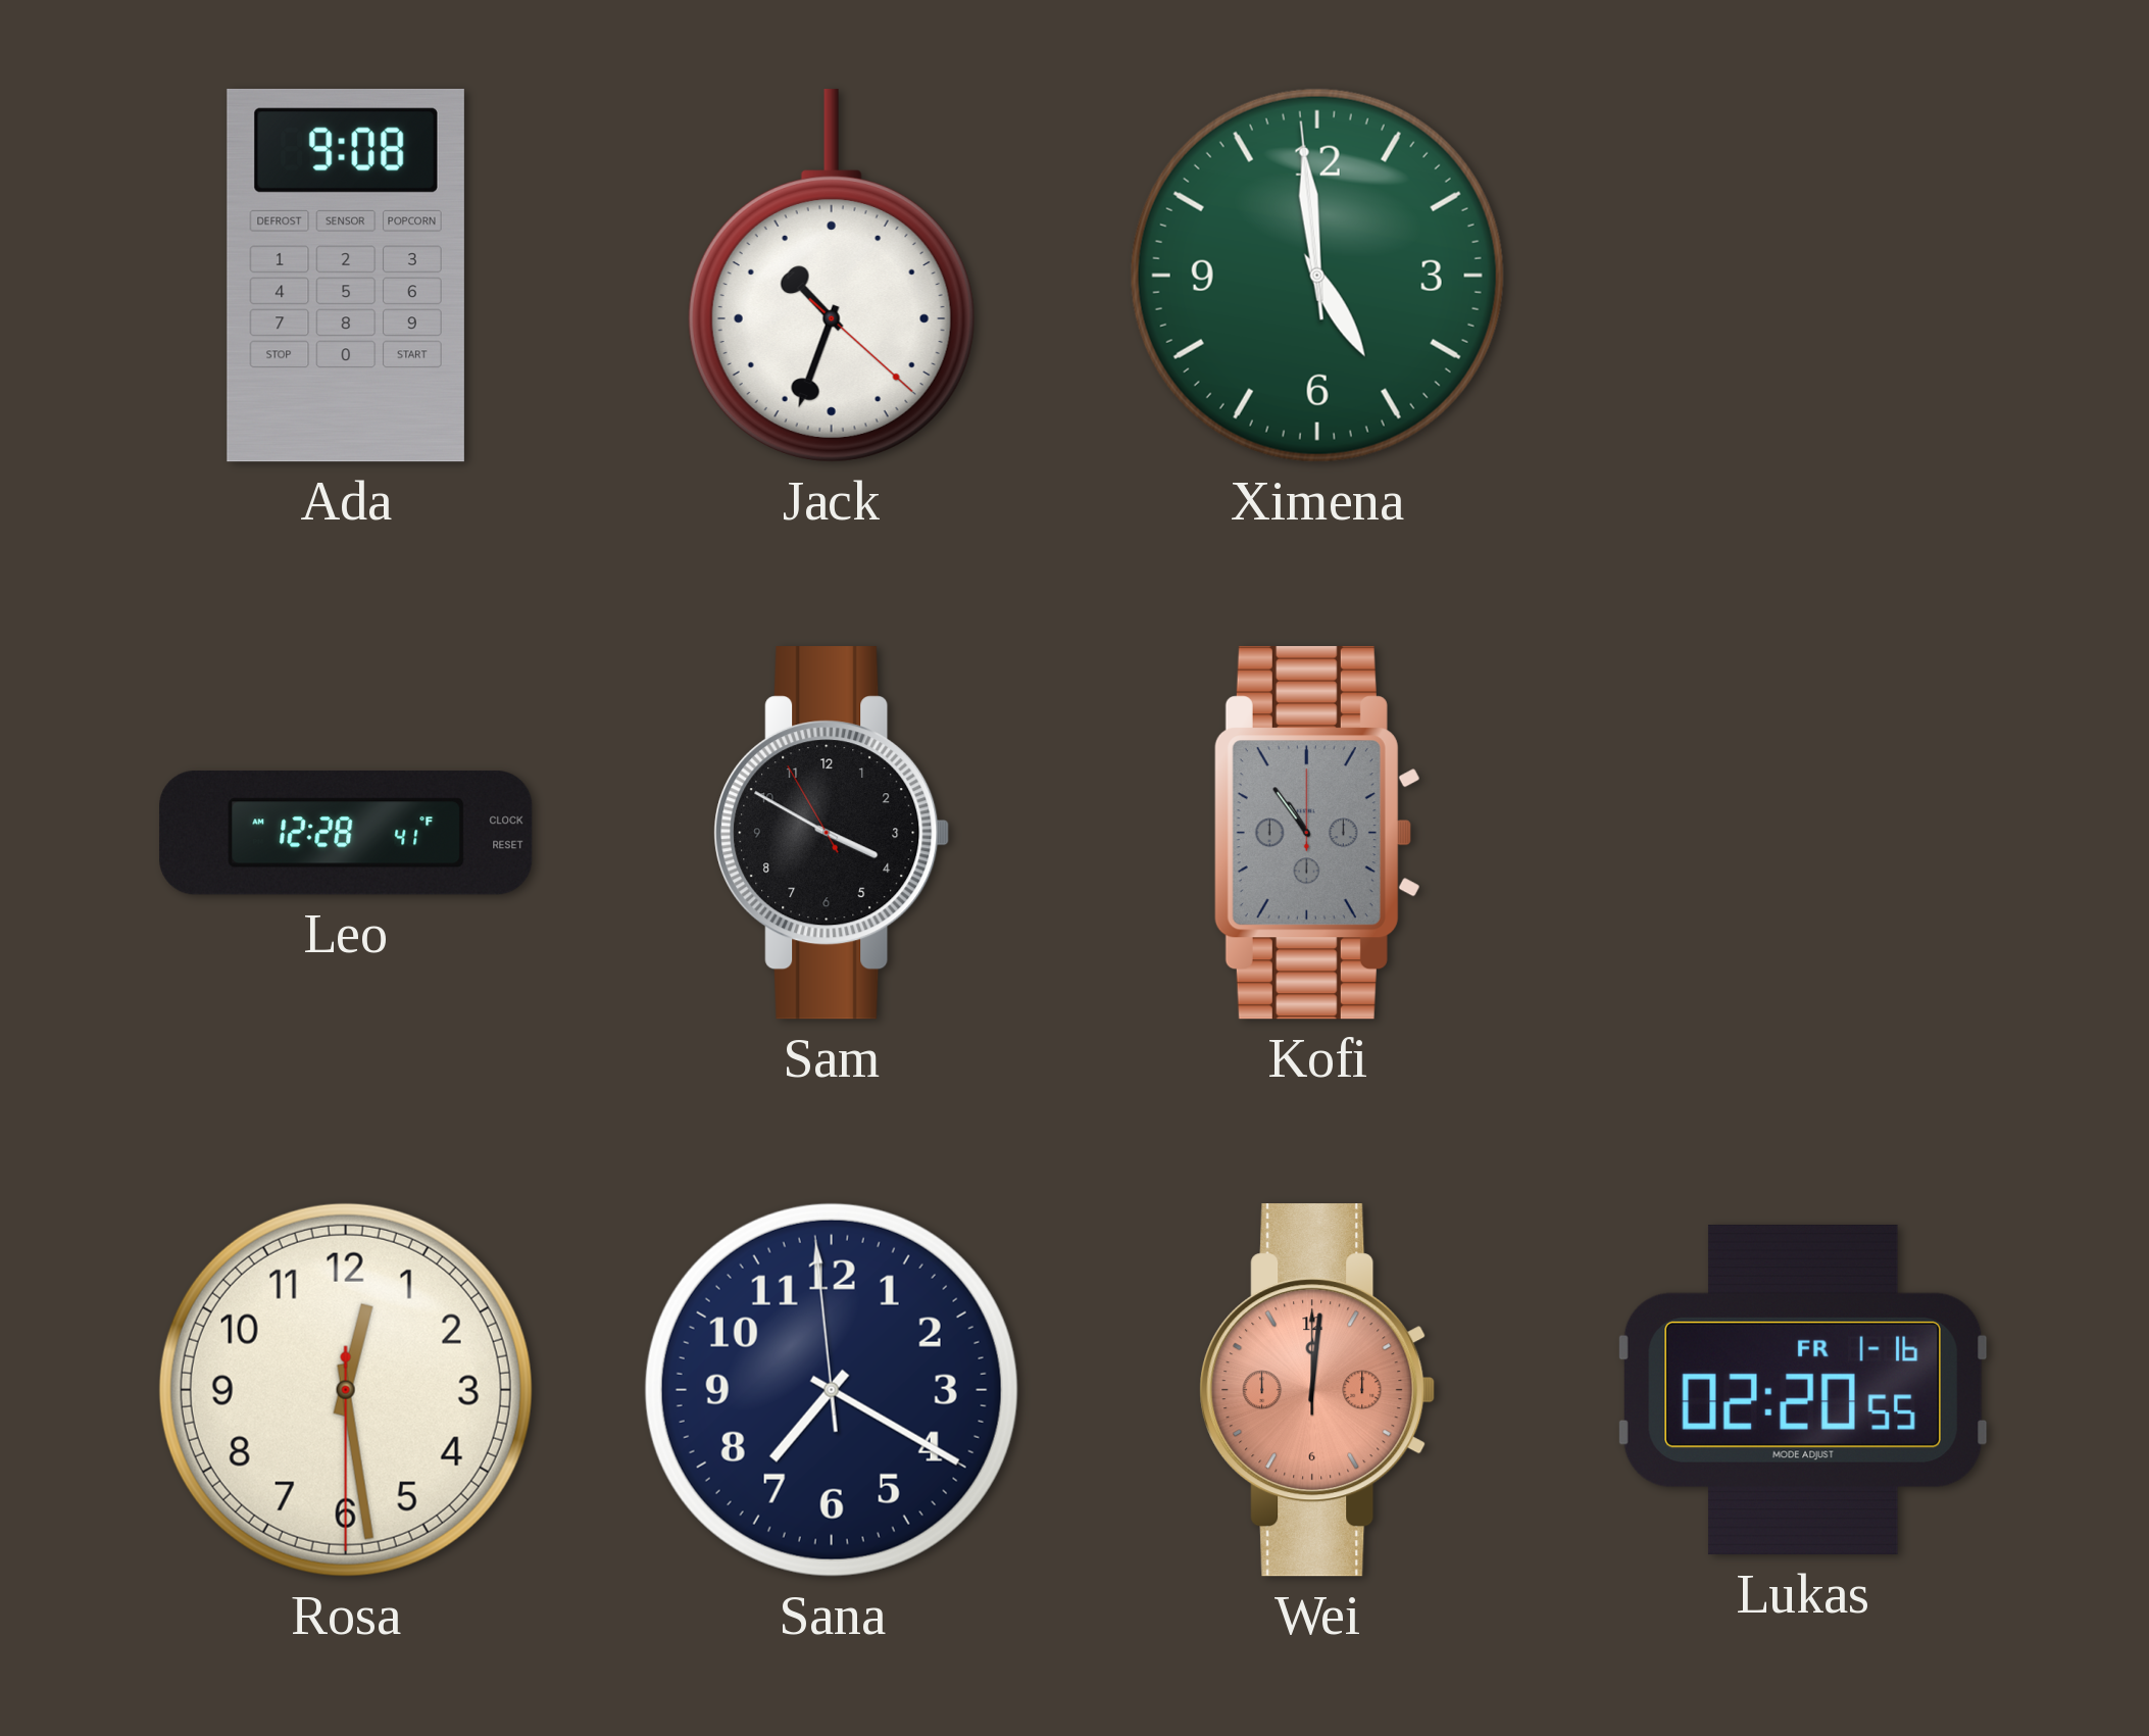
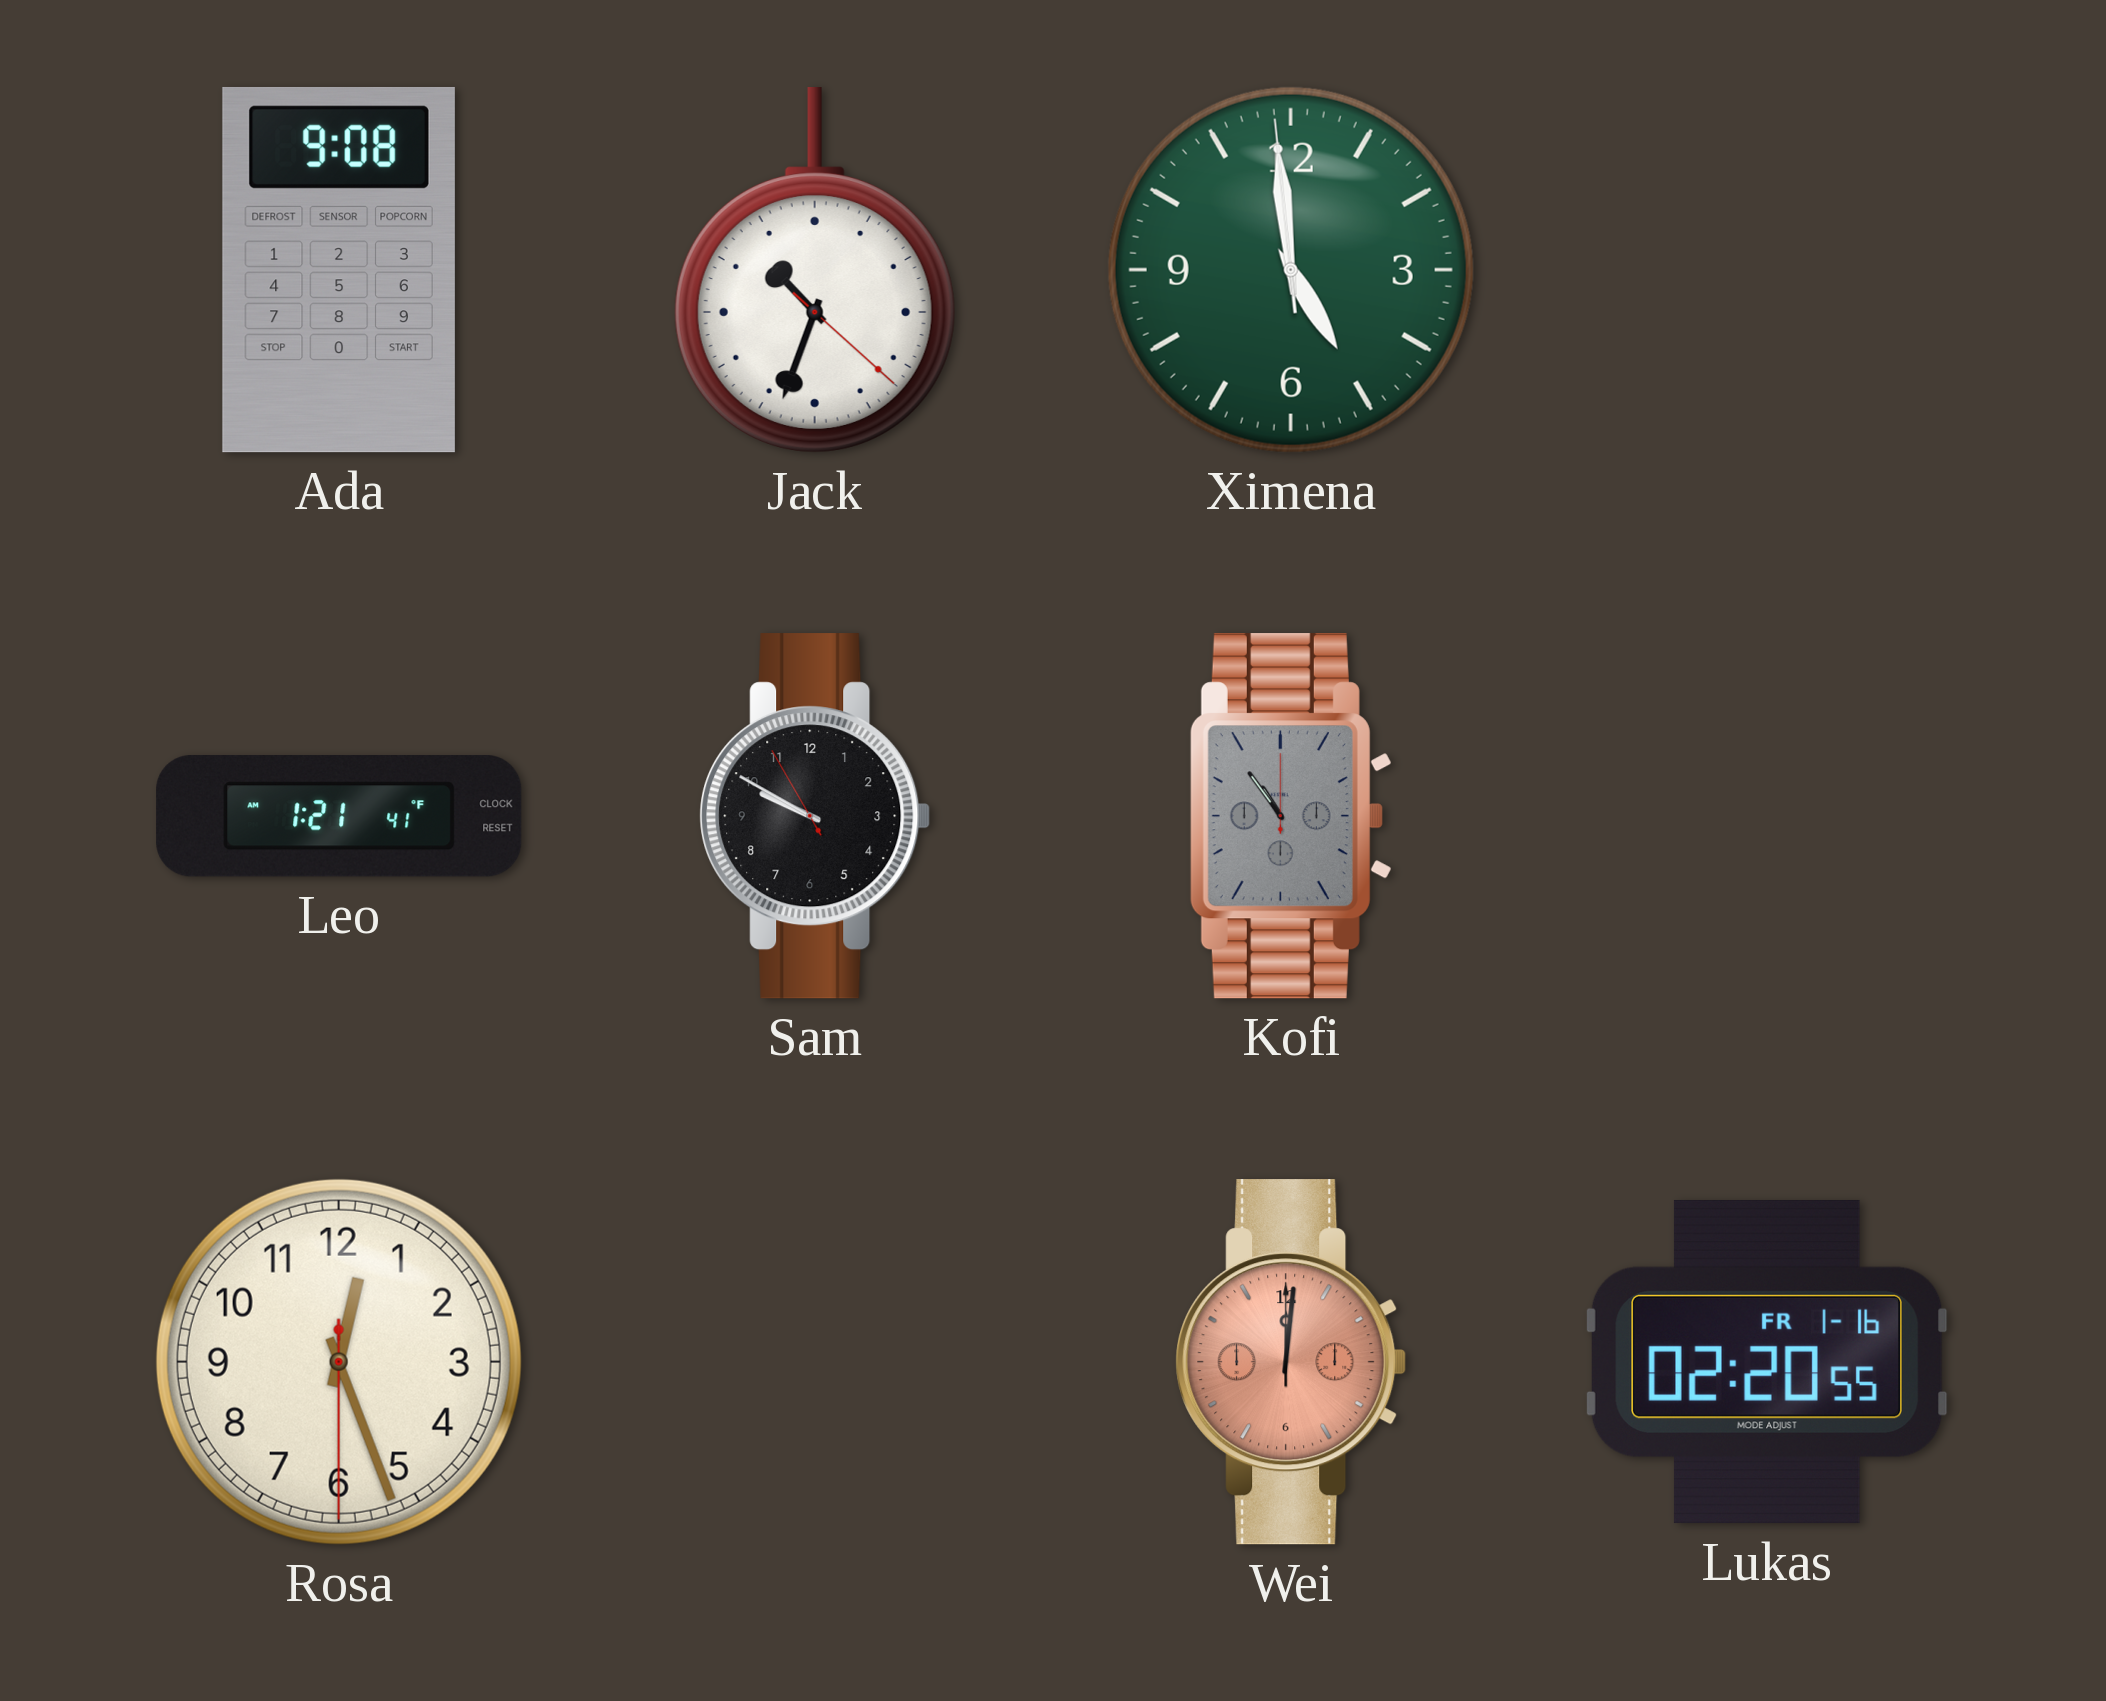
Leo: 12:28 -> 1:21 (339, 816)
Sam: 3:49 -> 9:49 (815, 816)
Rosa: 12:28 -> 12:26 (339, 1362)
Sana: 7:19 -> none (832, 1390)
